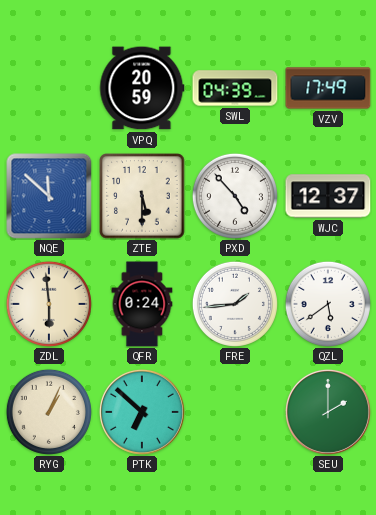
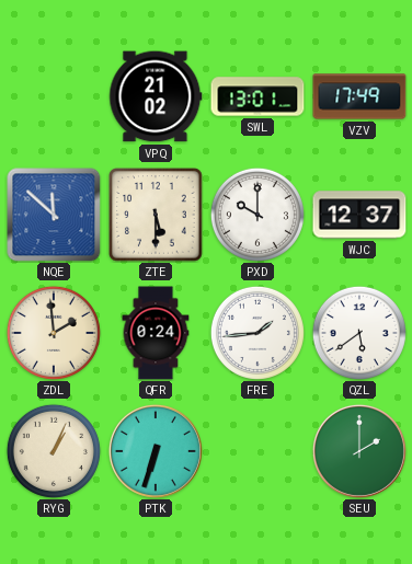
VPQ: 20:59 -> 21:02 (156, 96)
SWL: 04:39 -> 13:01 (257, 96)
PXD: 4:53 -> 10:00 (257, 215)
ZDL: 5:59 -> 1:59 (54, 333)
PTK: 6:52 -> 6:33 (156, 451)
